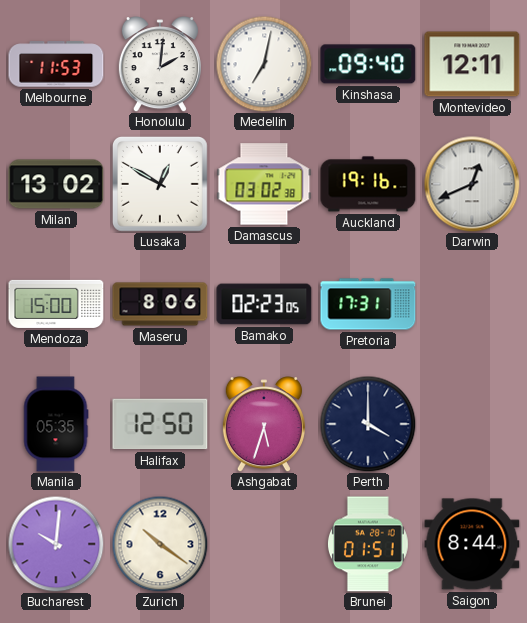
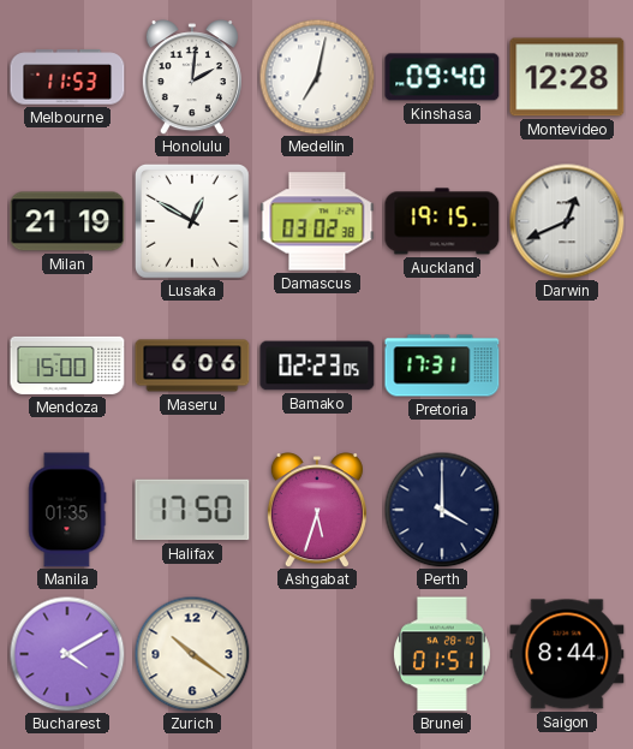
Montevideo: 12:11 -> 12:28 (567, 77)
Milan: 13:02 -> 21:19 (67, 221)
Auckland: 19:16 -> 19:15 (442, 221)
Maseru: 8:06 -> 6:06 (192, 365)
Manila: 05:35 -> 01:35 (67, 510)
Halifax: 12:50 -> 17:50 (192, 510)
Bucharest: 10:01 -> 4:10 (67, 654)
